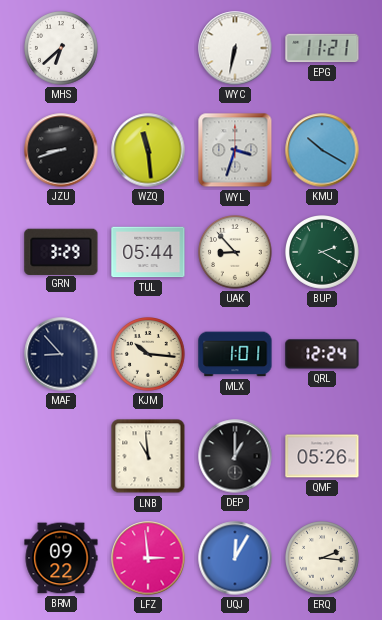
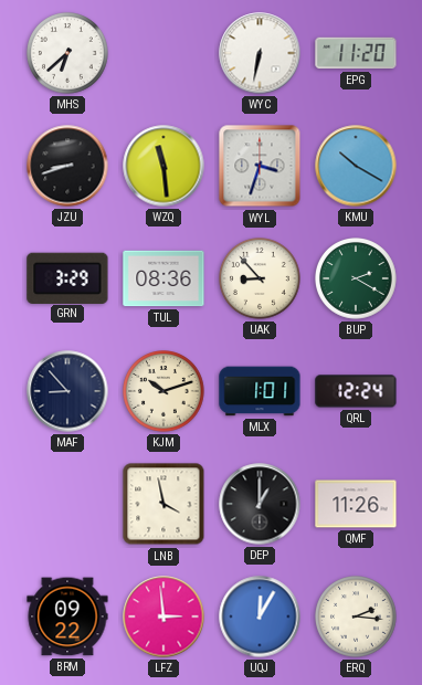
EPG: 11:21 -> 11:20 (356, 53)
TUL: 05:44 -> 08:36 (163, 278)
KJM: 10:16 -> 10:12 (165, 392)
LNB: 10:59 -> 3:58 (163, 504)
QMF: 05:26 -> 11:26 (356, 504)
